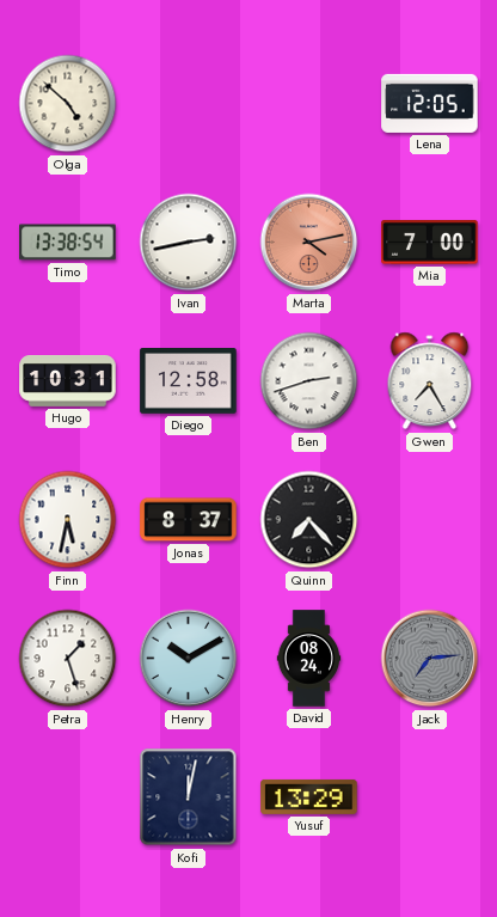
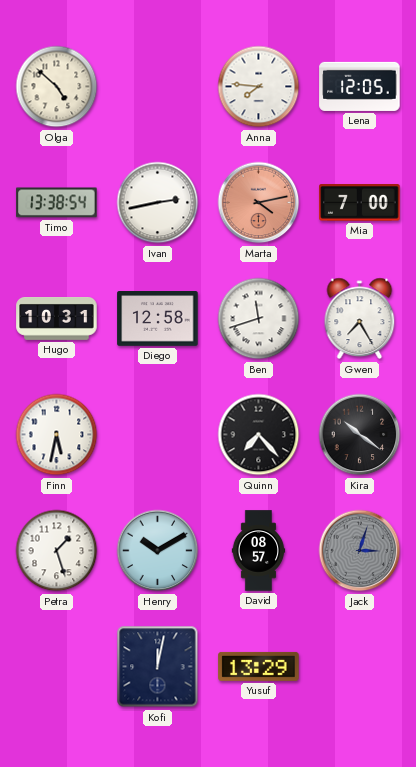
Anna: none -> 7:46 (259, 87)
Ben: 2:42 -> 11:42 (259, 319)
Jonas: 8:37 -> none (189, 520)
Kira: none -> 10:21 (360, 435)
David: 08:24 -> 08:57 (259, 551)
Jack: 7:14 -> 3:03 (360, 551)
